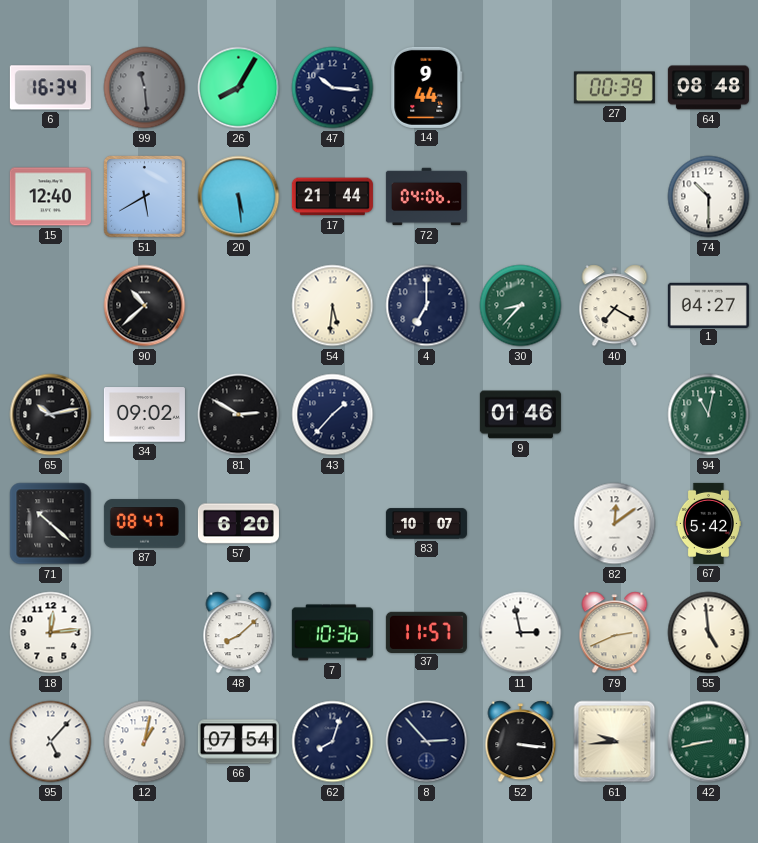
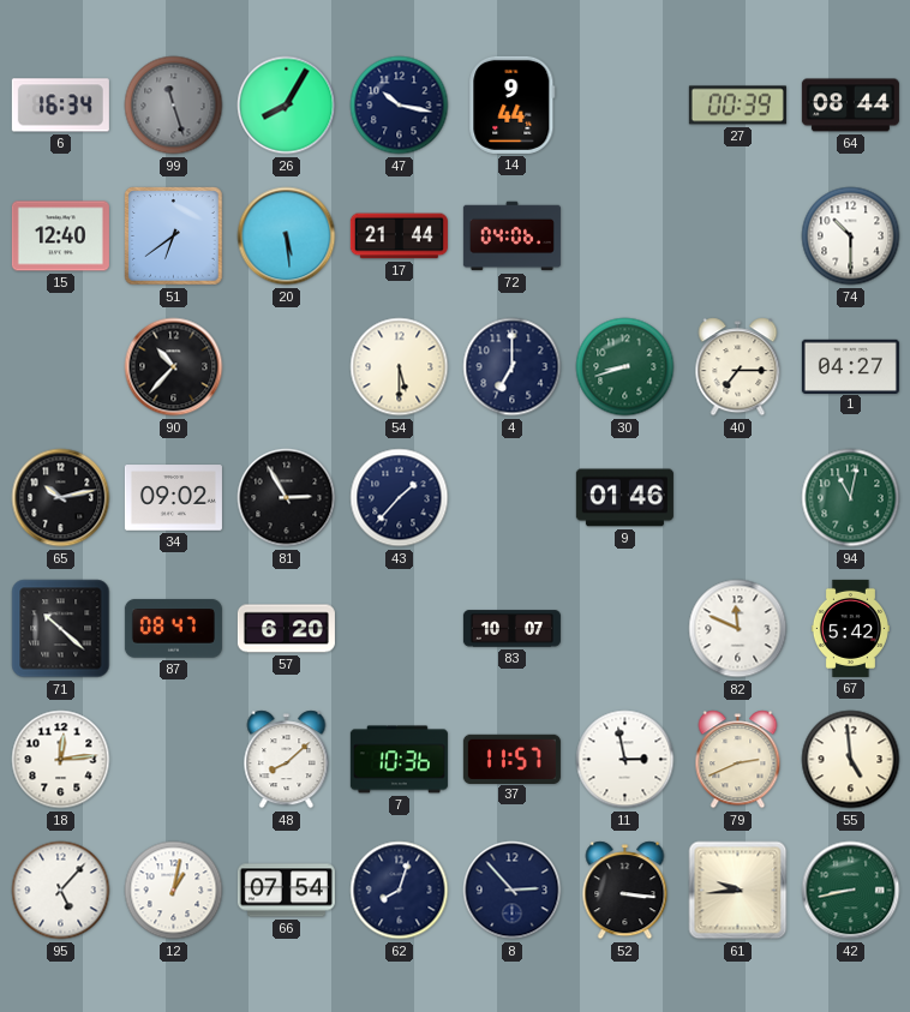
99: 11:29 -> 11:27 (174, 106)
47: 10:16 -> 10:17 (400, 106)
64: 08:48 -> 08:44 (850, 106)
51: 5:40 -> 6:39 (174, 236)
90: 10:38 -> 10:37 (174, 367)
54: 5:31 -> 5:30 (400, 367)
30: 8:37 -> 8:42 (625, 367)
40: 7:20 -> 7:15 (738, 367)
81: 2:50 -> 2:55 (287, 498)
82: 12:09 -> 11:49 (738, 629)
